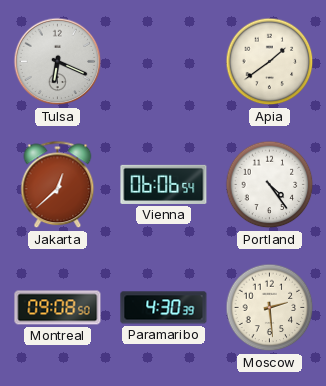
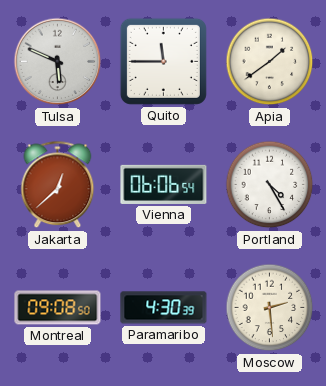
Tulsa: 6:19 -> 5:49 (58, 62)
Quito: none -> 11:45 (163, 61)
Portland: 4:24 -> 4:25 (270, 185)
